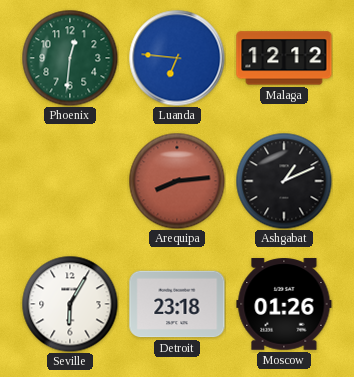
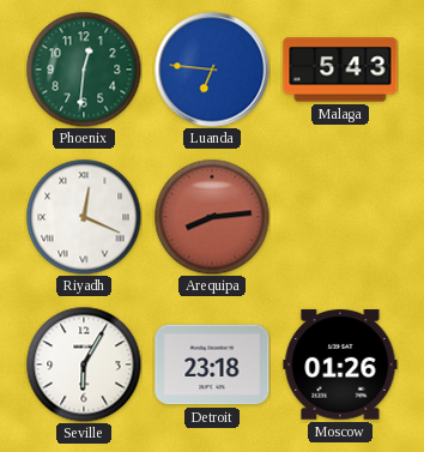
Malaga: 12:12 -> 5:43 (340, 70)
Riyadh: none -> 12:19 (84, 217)
Ashgabat: 1:11 -> none (284, 181)
